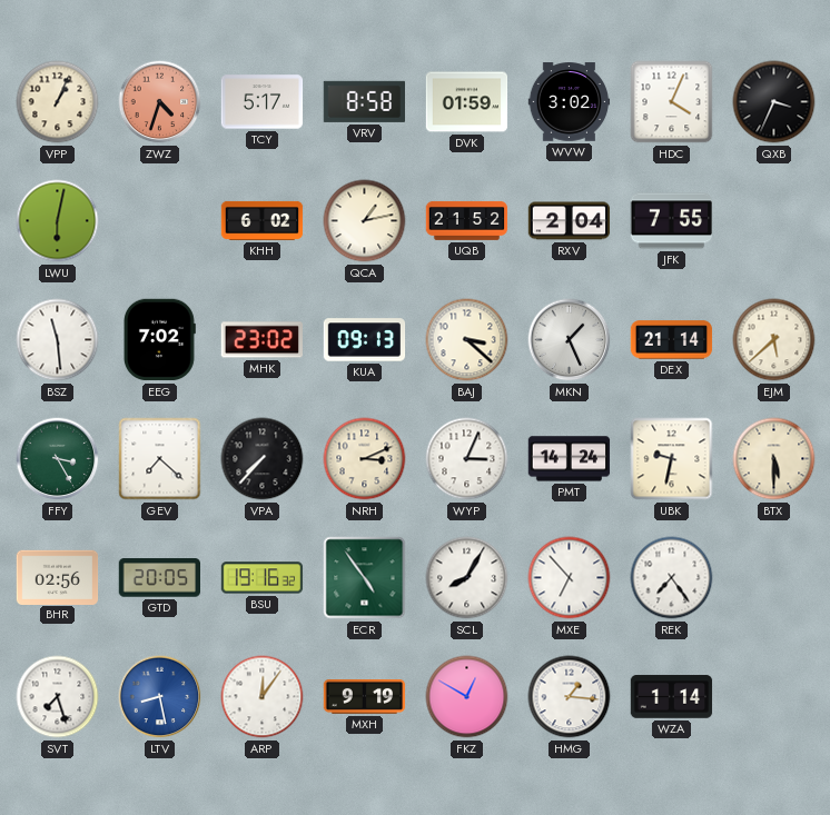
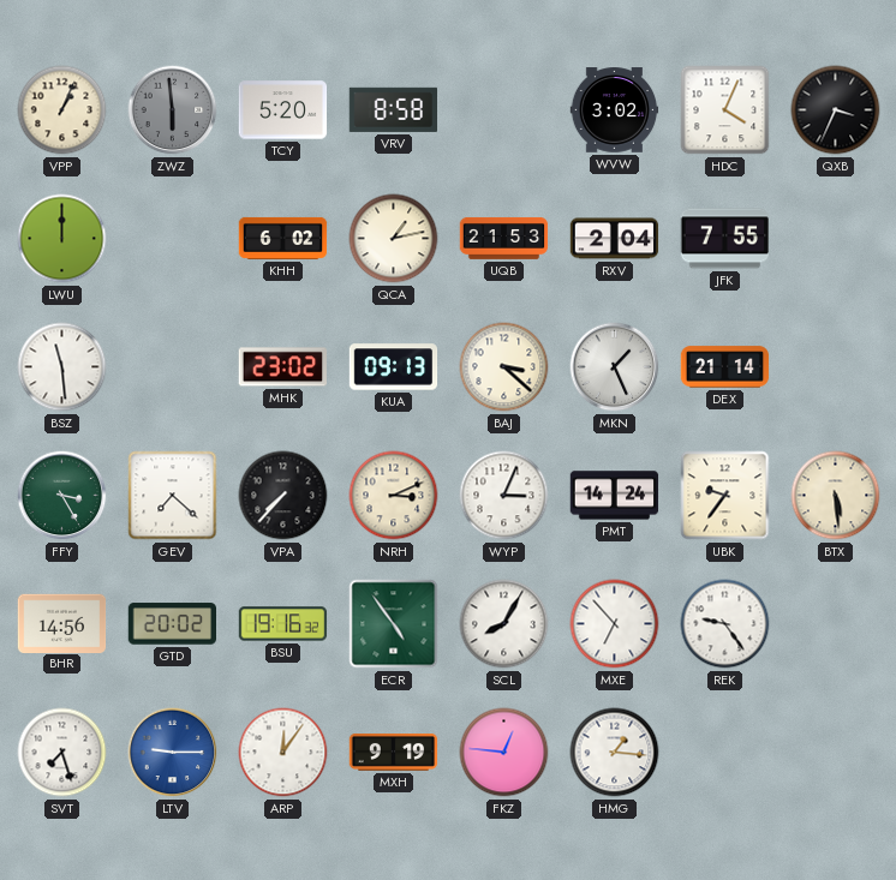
ZWZ: 4:33 -> 5:59 (173, 110)
ZWZ dial: salmon -> grey (173, 110)
TCY: 5:17 -> 5:20 (283, 110)
DVK: 01:59 -> none (467, 102)
LWU: 6:02 -> 12:00 (62, 239)
UQB: 21:52 -> 21:53 (504, 238)
EEG: 7:02 -> none (159, 340)
EJM: 5:38 -> none (774, 340)
UBK: 9:32 -> 9:36 (725, 496)
BTX: 5:30 -> 5:29 (836, 496)
BHR: 02:56 -> 14:56 (62, 623)
GTD: 20:05 -> 20:02 (172, 624)
REK: 7:24 -> 9:24 (725, 624)
LTV: 8:28 -> 9:15 (173, 753)
FKZ: 12:50 -> 12:46 (504, 753)
WZA: 1:14 -> none (672, 697)
